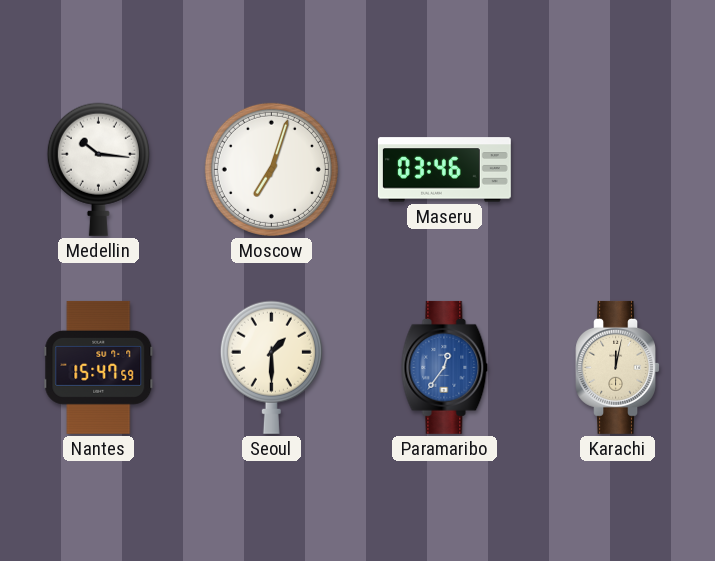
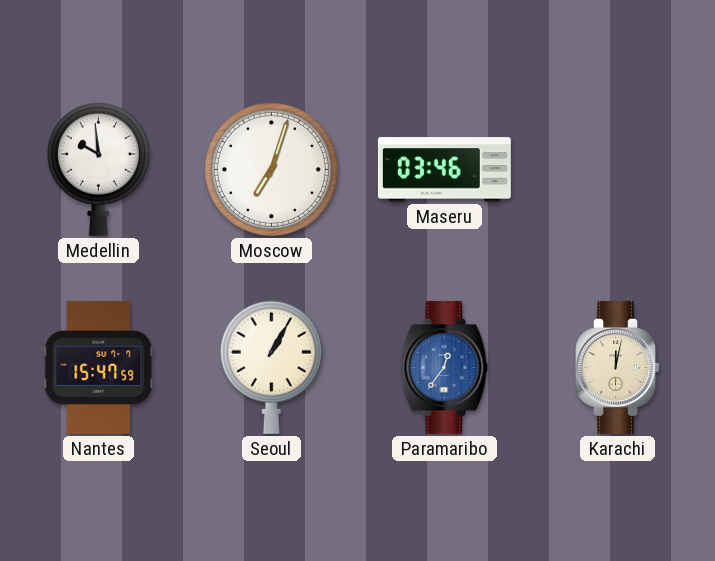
Medellin: 10:16 -> 9:59 (98, 169)
Seoul: 1:30 -> 1:05 (271, 367)
